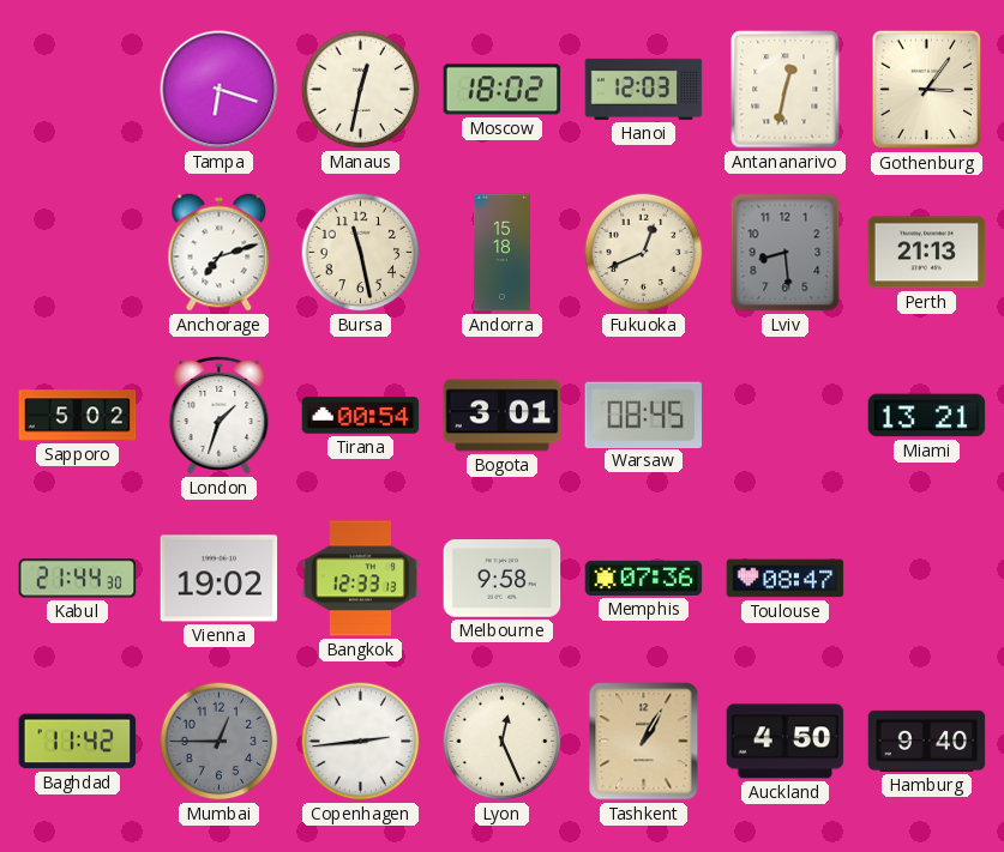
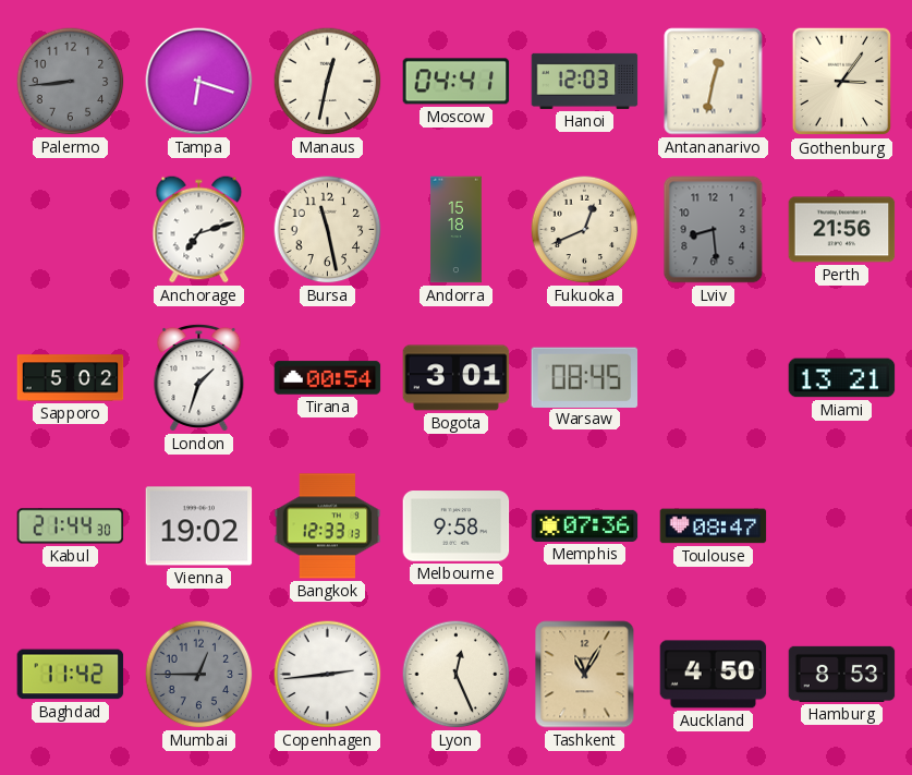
Palermo: none -> 8:44 (71, 82)
Moscow: 18:02 -> 04:41 (457, 82)
Perth: 21:13 -> 21:56 (842, 230)
Tashkent: 1:05 -> 11:05 (585, 675)
Hamburg: 9:40 -> 8:53 (842, 674)
